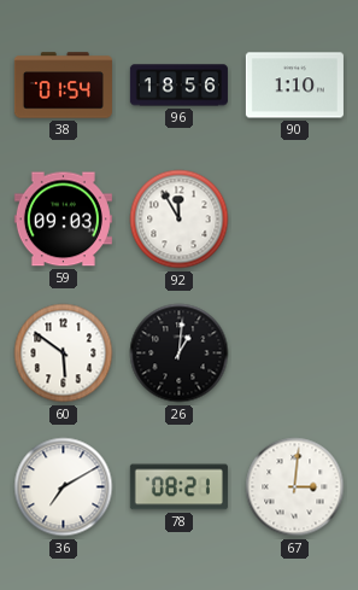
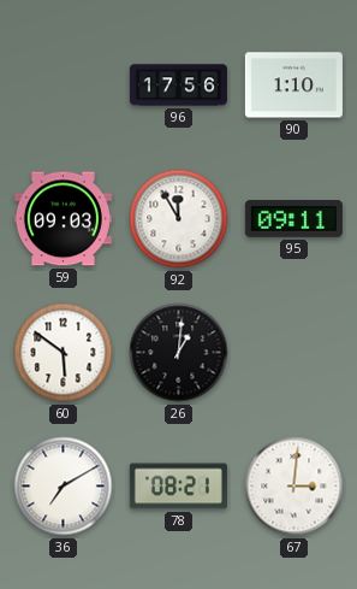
38: 01:54 -> none (63, 86)
96: 18:56 -> 17:56 (178, 86)
95: none -> 09:11 (293, 219)
